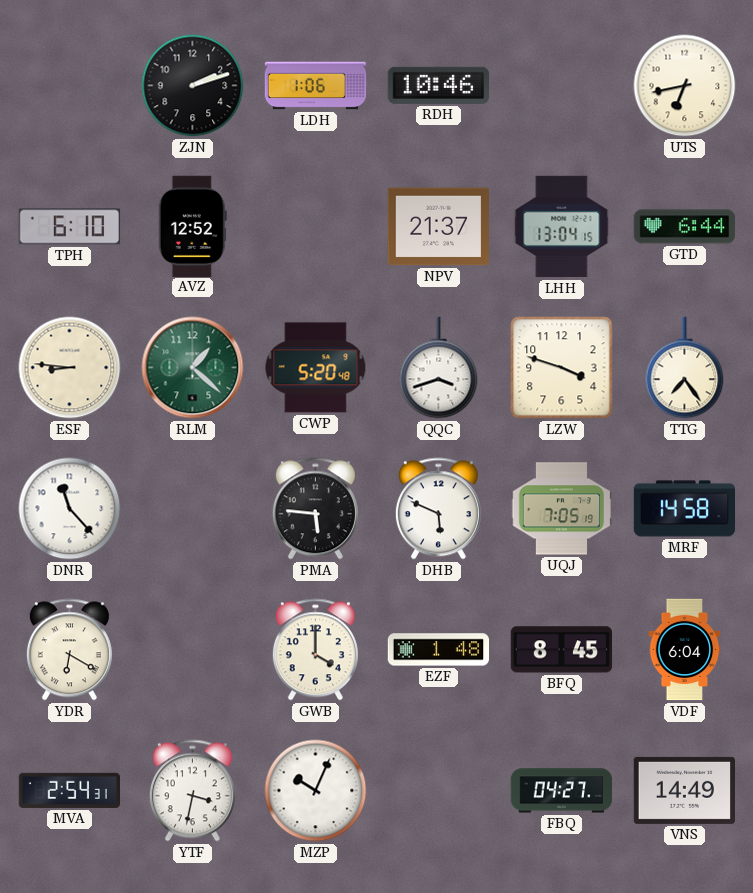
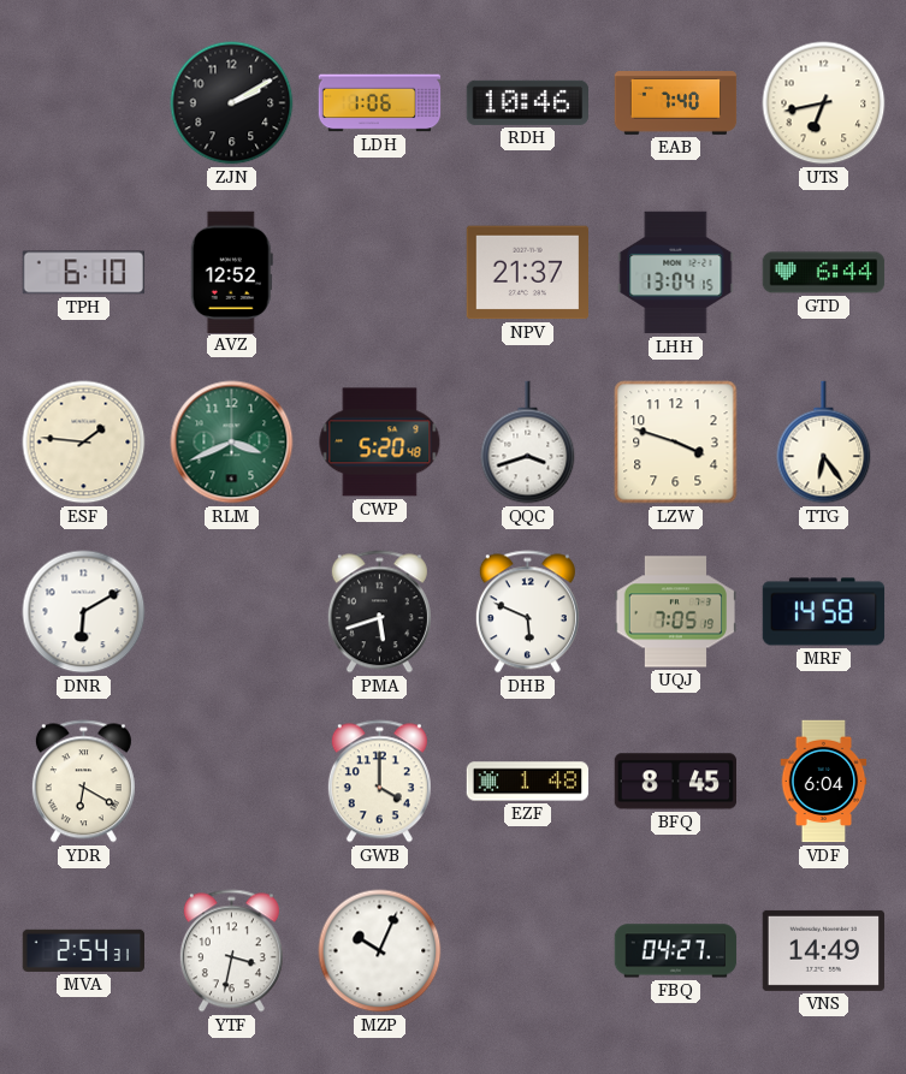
ZJN: 2:12 -> 2:10 (232, 103)
EAB: none -> 7:40 (676, 103)
ESF: 8:46 -> 1:46 (84, 443)
RLM: 1:22 -> 3:41 (232, 443)
TTG: 7:24 -> 6:24 (824, 443)
DNR: 11:23 -> 6:10 (84, 612)
PMA: 5:46 -> 5:42 (379, 612)
